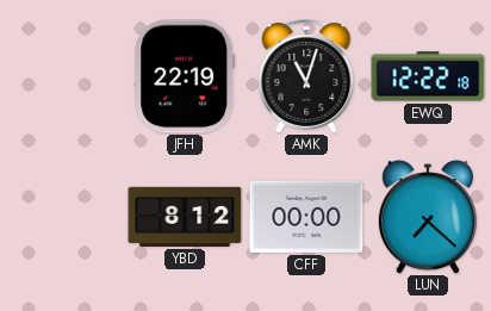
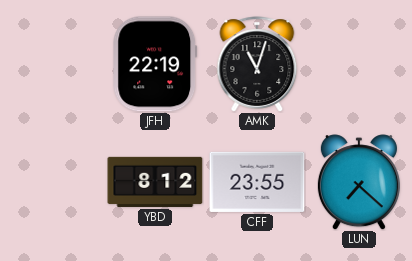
EWQ: 12:22 -> none (428, 76)
CFF: 00:00 -> 23:55 (257, 182)
